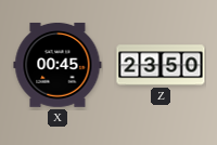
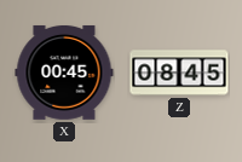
Z: 23:50 -> 08:45 (179, 73)
